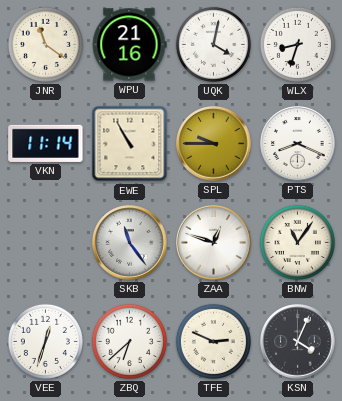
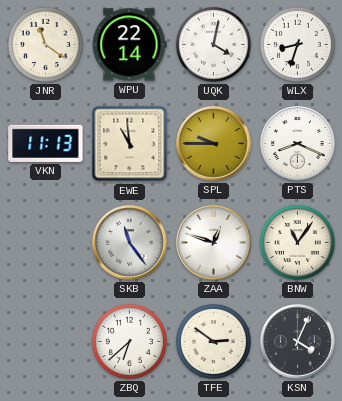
WPU: 21:16 -> 22:14 (129, 45)
VKN: 11:14 -> 11:13 (46, 143)
EWE: 10:55 -> 10:59 (130, 144)
VEE: 12:33 -> none (45, 341)
TFE: 2:49 -> 2:51 (213, 341)
